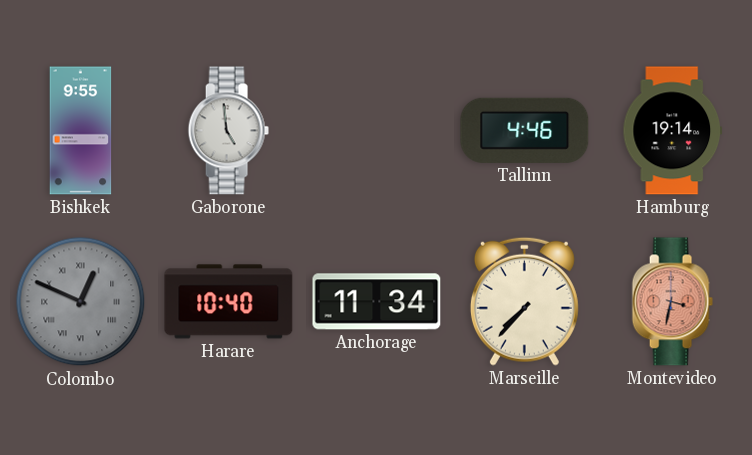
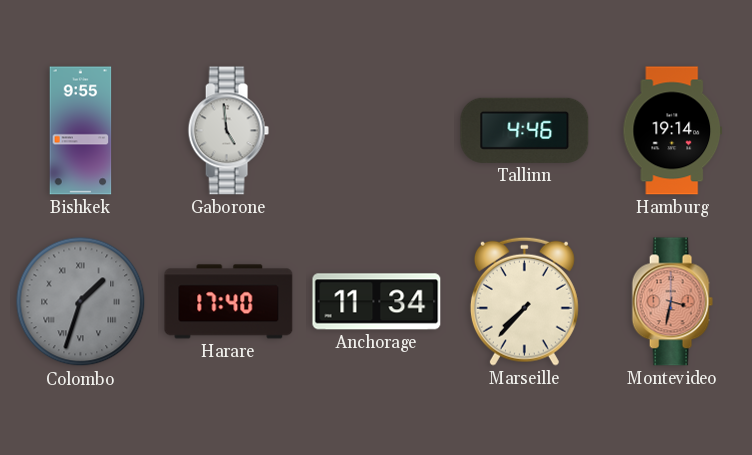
Colombo: 12:49 -> 1:33 (81, 302)
Harare: 10:40 -> 17:40 (229, 302)
